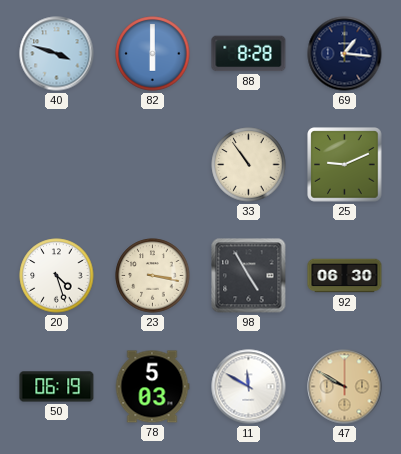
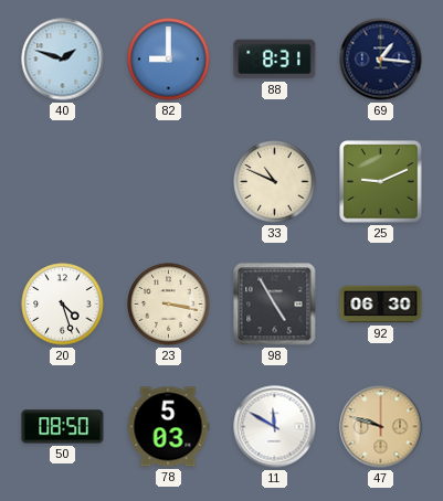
40: 3:48 -> 1:48 (63, 60)
82: 6:00 -> 9:00 (169, 60)
88: 8:28 -> 8:31 (275, 60)
33: 10:54 -> 10:49 (275, 182)
50: 06:19 -> 08:50 (63, 427)
47: 9:50 -> 9:48 (381, 427)
